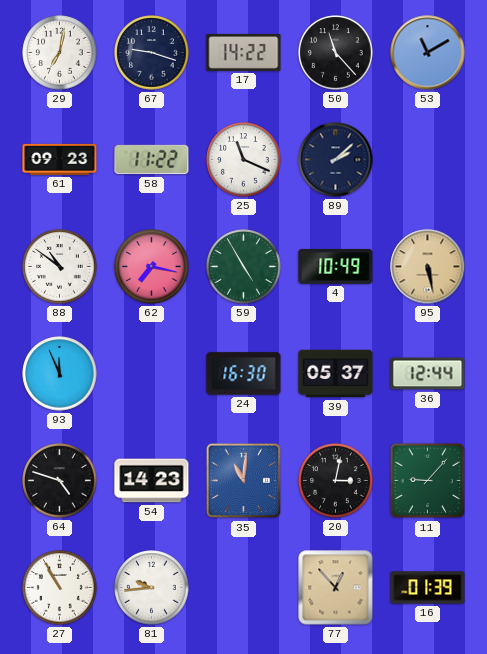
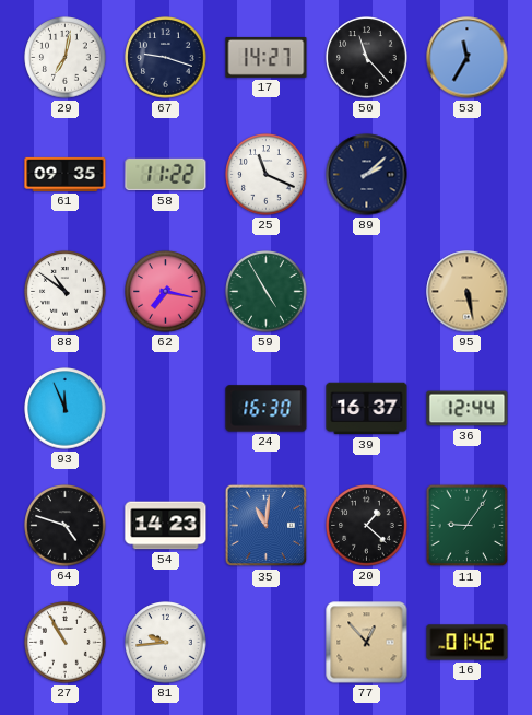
17: 14:22 -> 14:27 (267, 57)
53: 11:10 -> 11:35 (468, 58)
61: 09:23 -> 09:35 (66, 174)
4: 10:49 -> none (336, 267)
39: 05:37 -> 16:37 (367, 409)
20: 3:02 -> 1:22 (367, 526)
11: 9:07 -> 9:06 (468, 526)
16: 01:39 -> 01:42 (468, 643)
